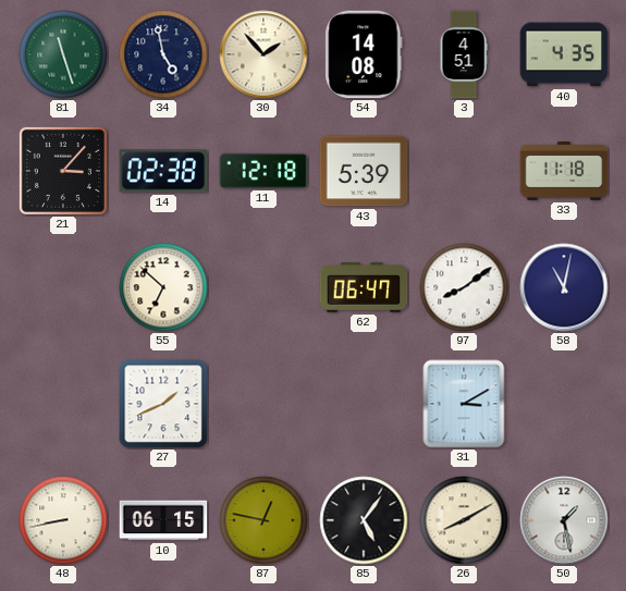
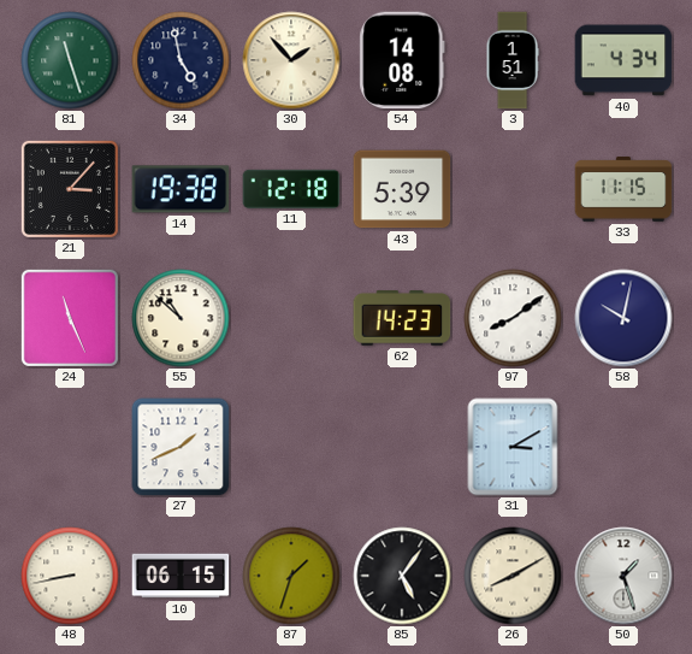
3: 4:51 -> 1:51 (513, 60)
40: 4:35 -> 4:34 (623, 60)
14: 02:38 -> 19:38 (181, 189)
33: 11:18 -> 11:15 (623, 189)
24: none -> 11:26 (70, 318)
55: 6:52 -> 10:52 (181, 318)
62: 06:47 -> 14:23 (402, 318)
58: 11:02 -> 10:02 (623, 318)
87: 12:47 -> 1:33 (291, 576)
50: 1:28 -> 1:27 (623, 576)
